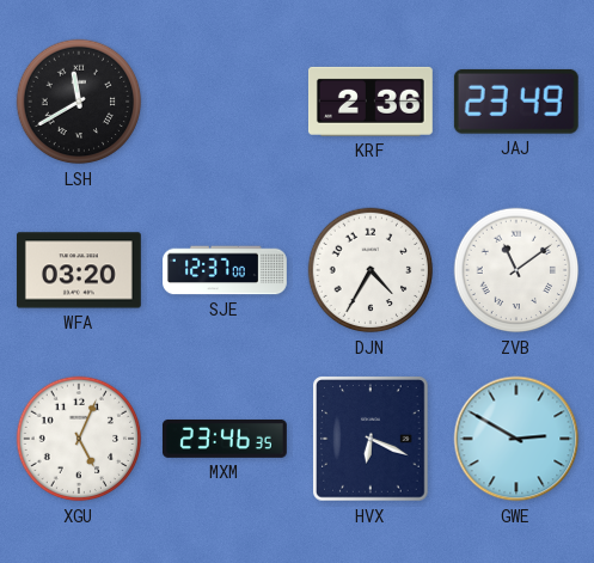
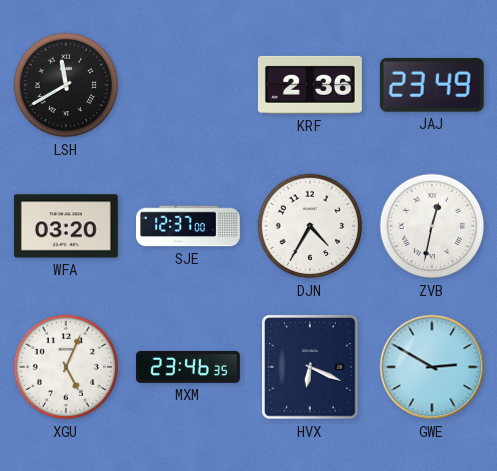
ZVB: 11:09 -> 12:32 (432, 226)
